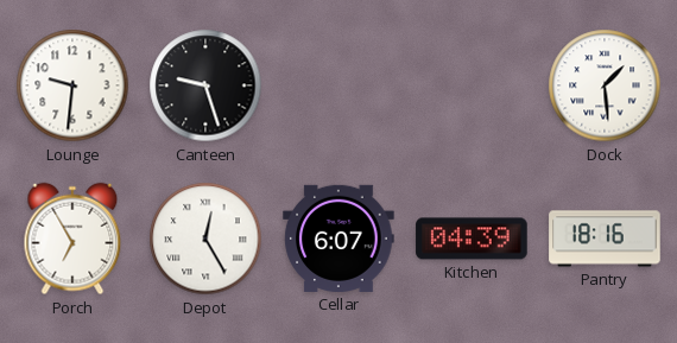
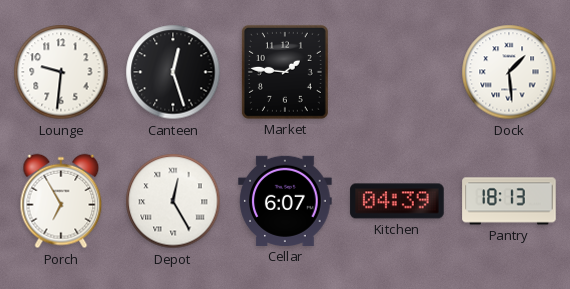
Canteen: 9:27 -> 12:27 (173, 72)
Market: none -> 1:46 (285, 72)
Pantry: 18:16 -> 18:13 (509, 201)
